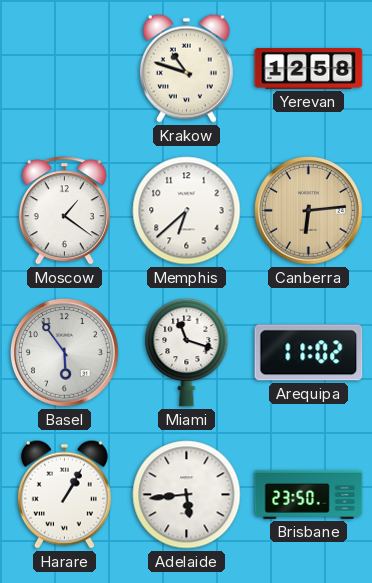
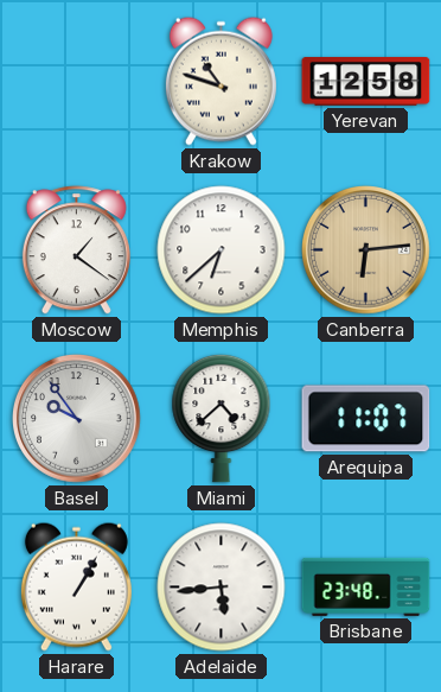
Basel: 5:54 -> 9:54 (77, 419)
Miami: 11:18 -> 4:38 (222, 418)
Arequipa: 11:02 -> 11:07 (366, 419)
Brisbane: 23:50 -> 23:48 (366, 586)
